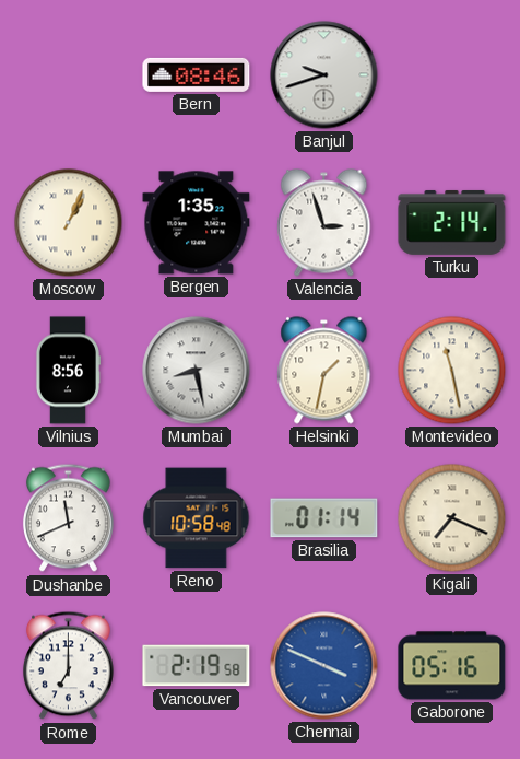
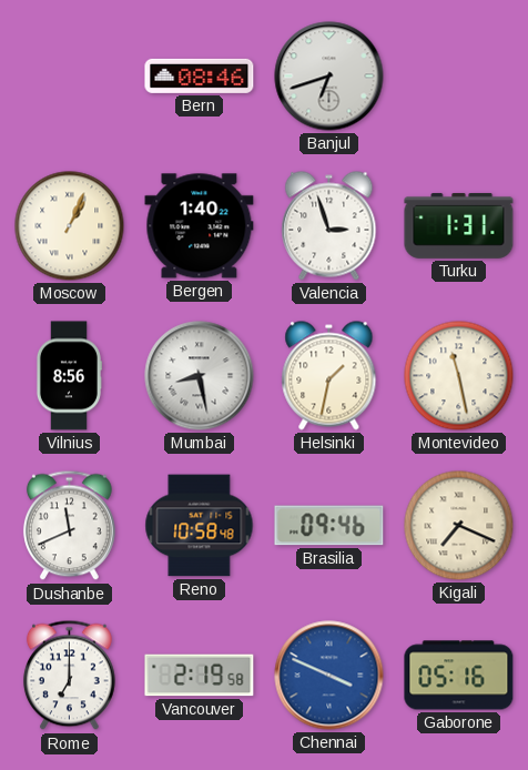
Banjul: 9:42 -> 6:42 (329, 77)
Bergen: 1:35 -> 1:40 (200, 226)
Turku: 2:14 -> 1:31 (459, 225)
Brasilia: 01:14 -> 09:46 (329, 526)
